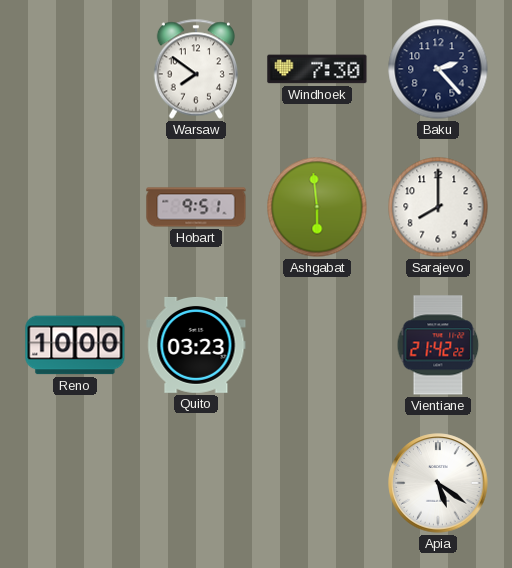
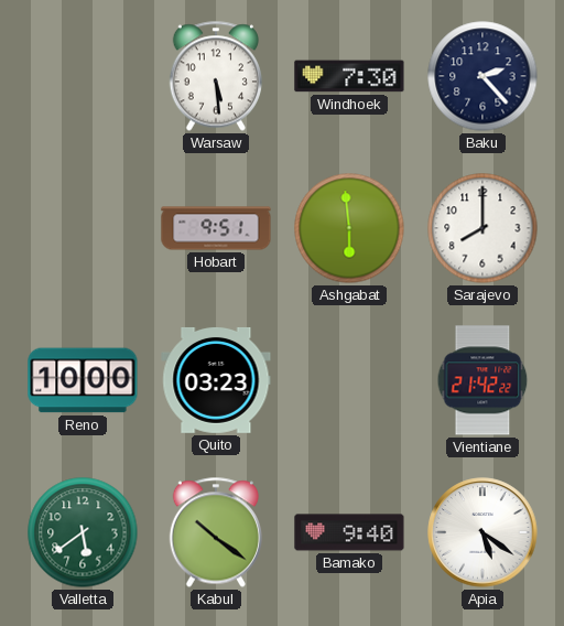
Warsaw: 7:51 -> 5:29 (215, 76)
Valletta: none -> 5:39 (83, 532)
Kabul: none -> 10:21 (215, 532)
Bamako: none -> 9:40 (349, 532)
